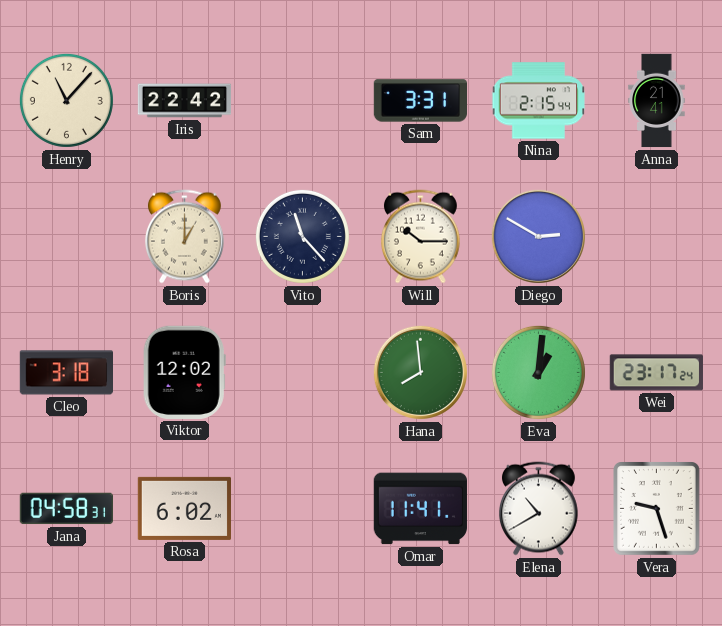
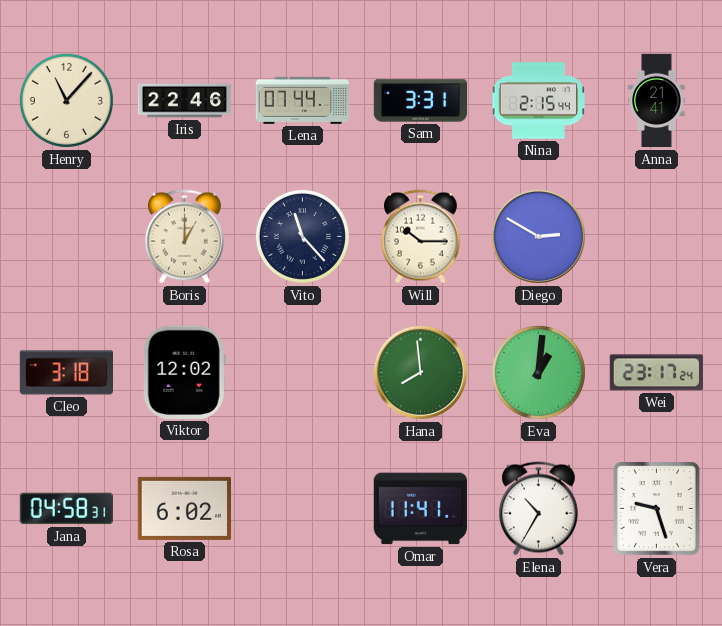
Iris: 22:42 -> 22:46 (185, 101)
Lena: none -> 07:44 (302, 100)
Elena: 10:40 -> 10:35 (538, 509)
